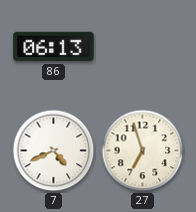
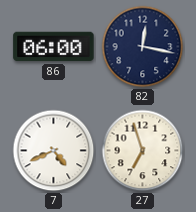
86: 06:13 -> 06:00 (54, 47)
82: none -> 12:17 (143, 47)
